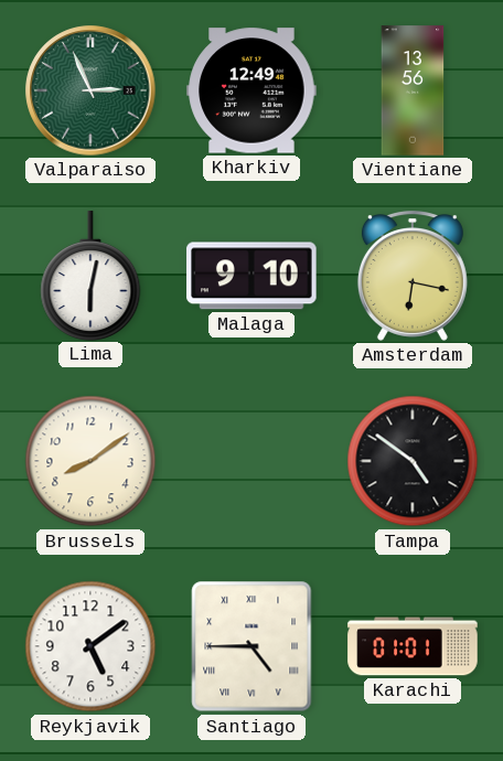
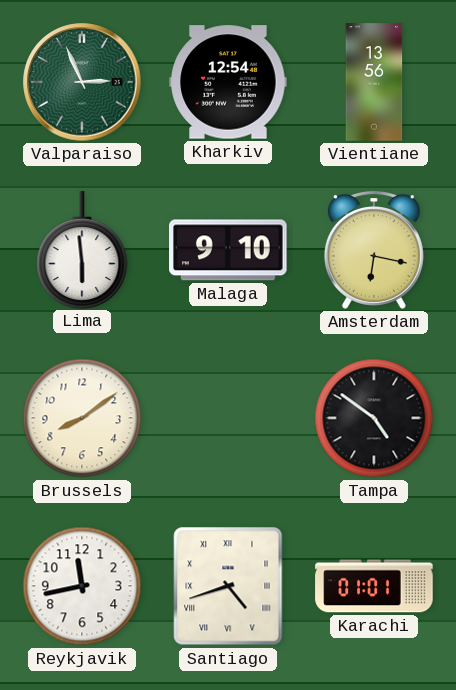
Kharkiv: 12:49 -> 12:54 (228, 82)
Lima: 6:02 -> 5:59 (82, 250)
Reykjavik: 5:09 -> 11:43 (82, 586)
Santiago: 4:45 -> 4:42 (228, 586)
